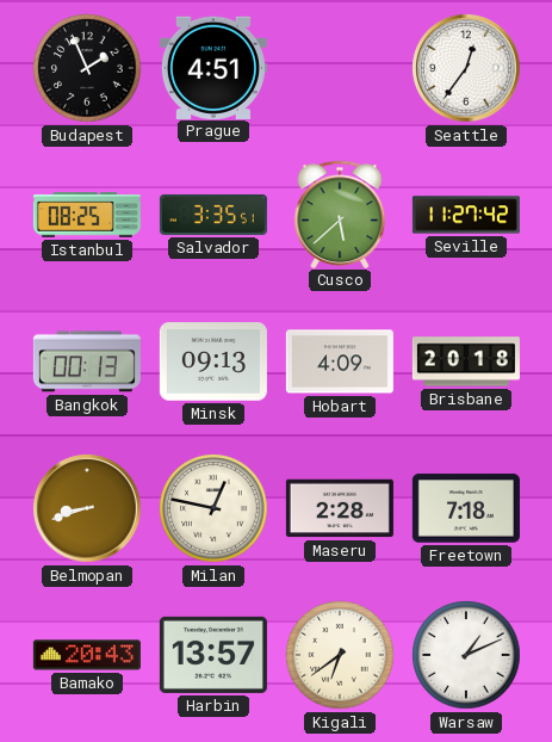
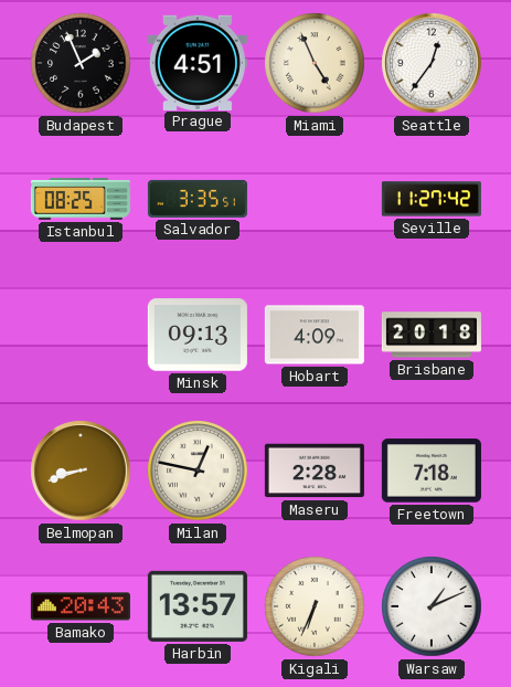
Miami: none -> 4:56 (315, 63)
Cusco: 5:38 -> none (340, 214)
Bangkok: 00:13 -> none (87, 361)
Kigali: 6:39 -> 6:34 (315, 606)
